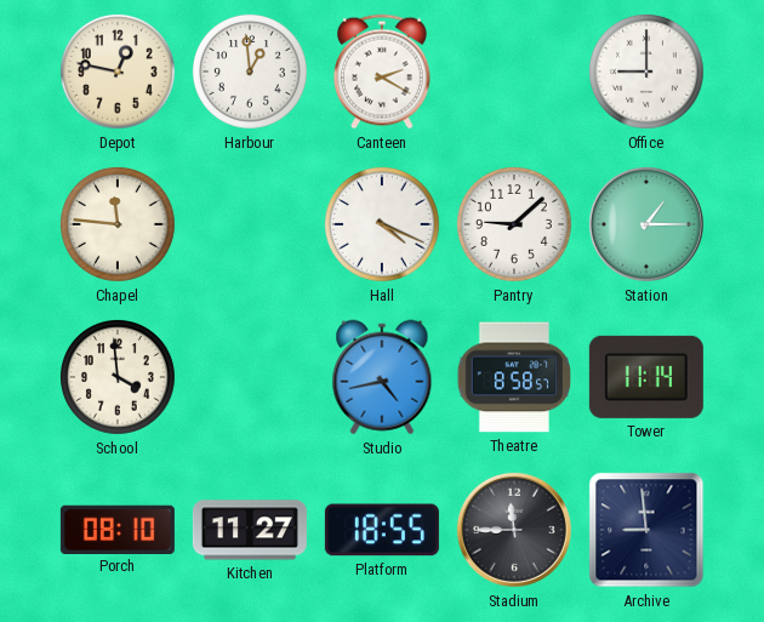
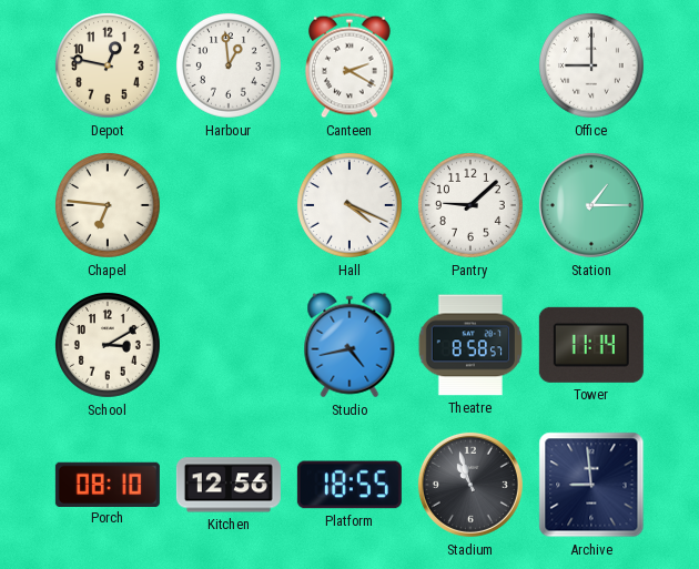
Chapel: 11:46 -> 6:46 (108, 205)
School: 3:59 -> 3:10 (108, 345)
Kitchen: 11:27 -> 12:56 (229, 485)
Stadium: 11:45 -> 10:57 (470, 485)
